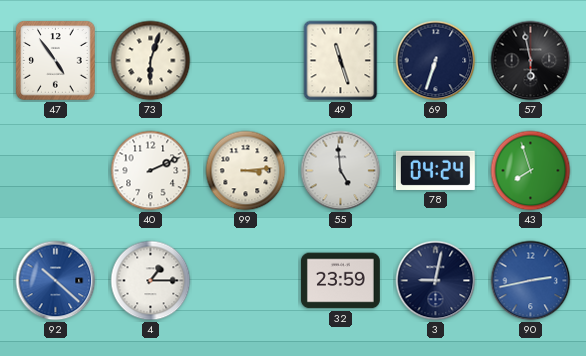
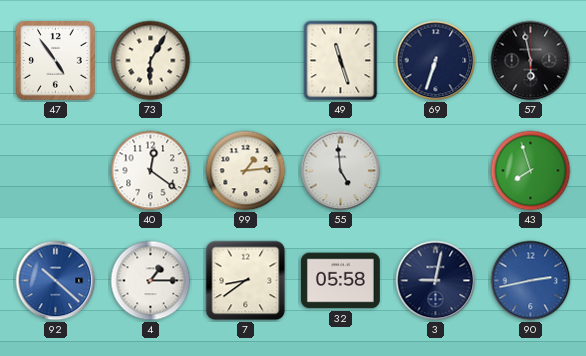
73: 6:03 -> 6:05 (151, 61)
40: 2:11 -> 12:21 (151, 171)
99: 3:14 -> 1:14 (246, 171)
78: 04:24 -> none (435, 170)
7: none -> 8:39 (246, 281)
32: 23:59 -> 05:58 (340, 281)
